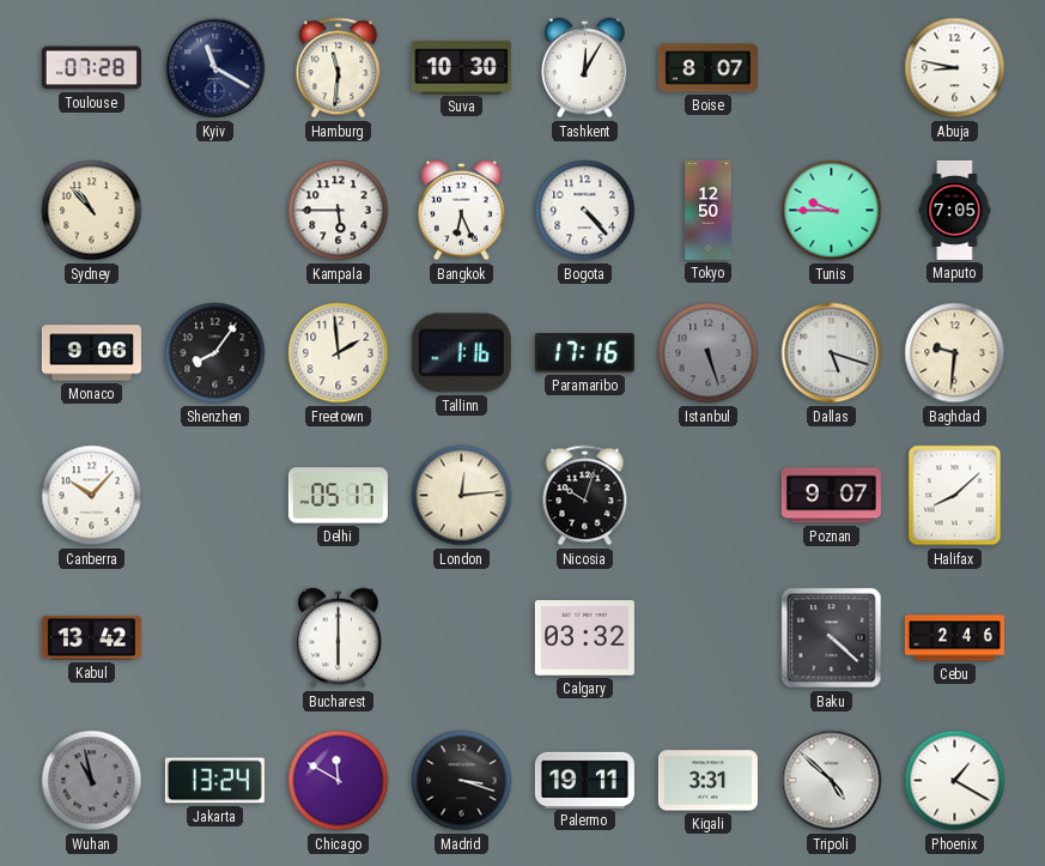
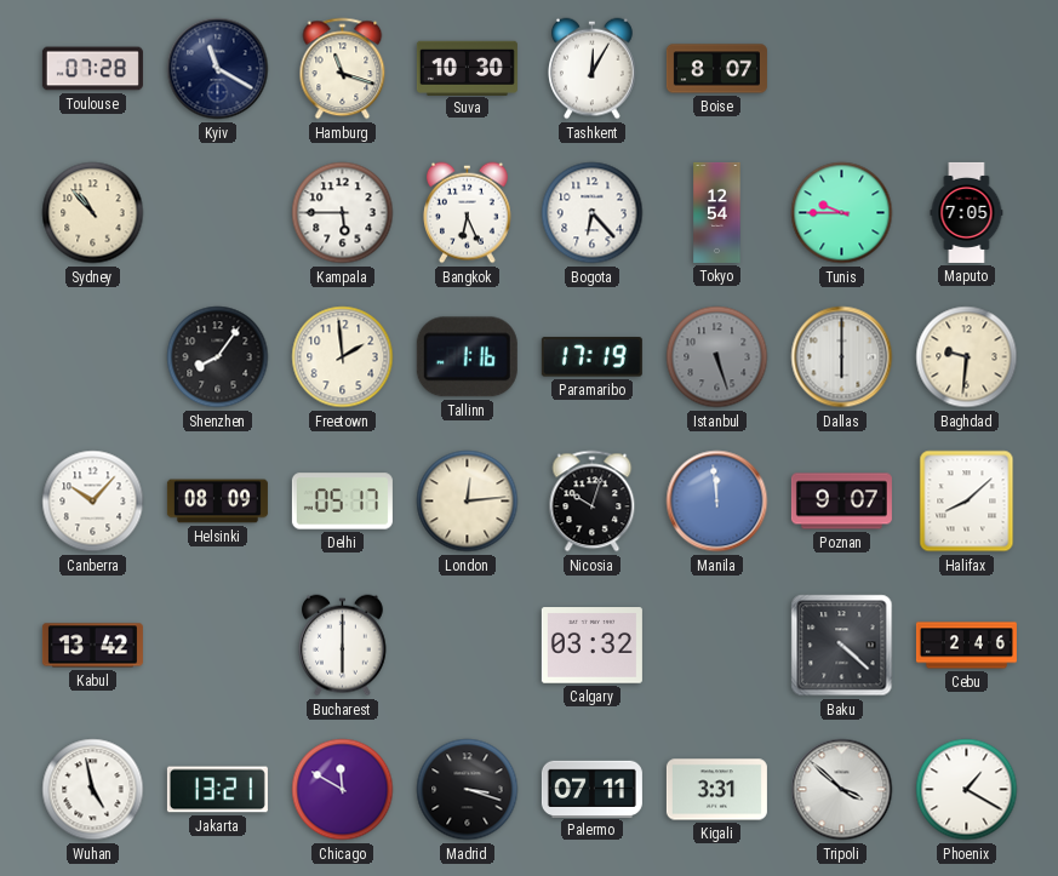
Hamburg: 11:31 -> 11:18 (343, 69)
Abuja: 8:47 -> none (955, 68)
Bogota: 4:23 -> 6:23 (593, 213)
Tokyo: 12:50 -> 12:54 (717, 212)
Monaco: 9:06 -> none (91, 353)
Paramaribo: 17:16 -> 17:19 (591, 357)
Dallas: 5:18 -> 6:00 (842, 357)
Helsinki: none -> 08:09 (217, 502)
Manila: none -> 11:59 (717, 502)
Wuhan: 10:58 -> 4:58 (93, 790)
Wuhan dial: grey -> white (93, 790)
Jakarta: 13:24 -> 13:21 (217, 790)
Palermo: 19:11 -> 07:11 (591, 789)
Tripoli: 4:52 -> 3:52 (842, 790)
